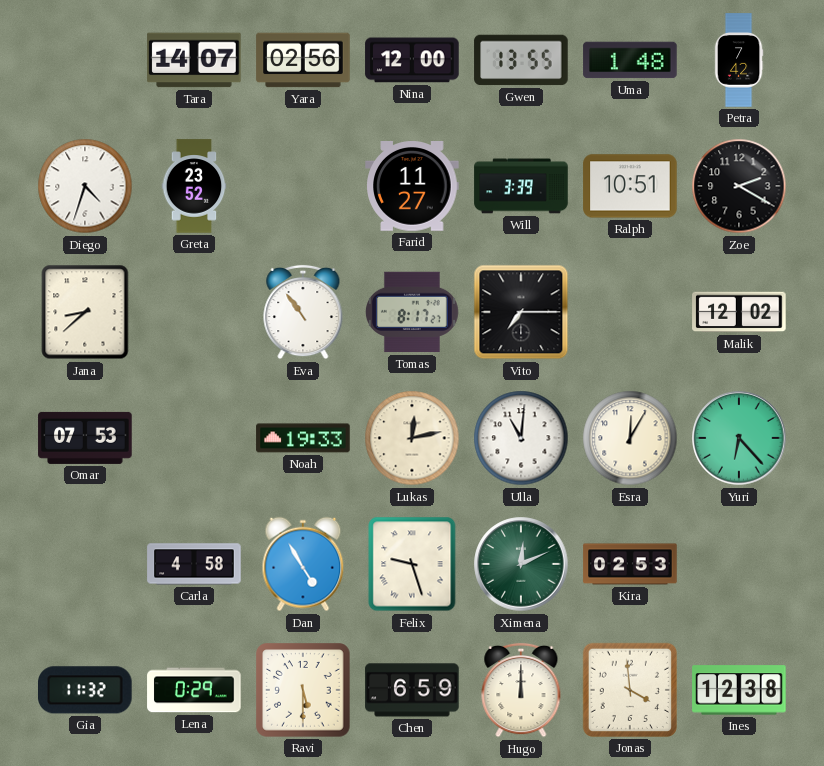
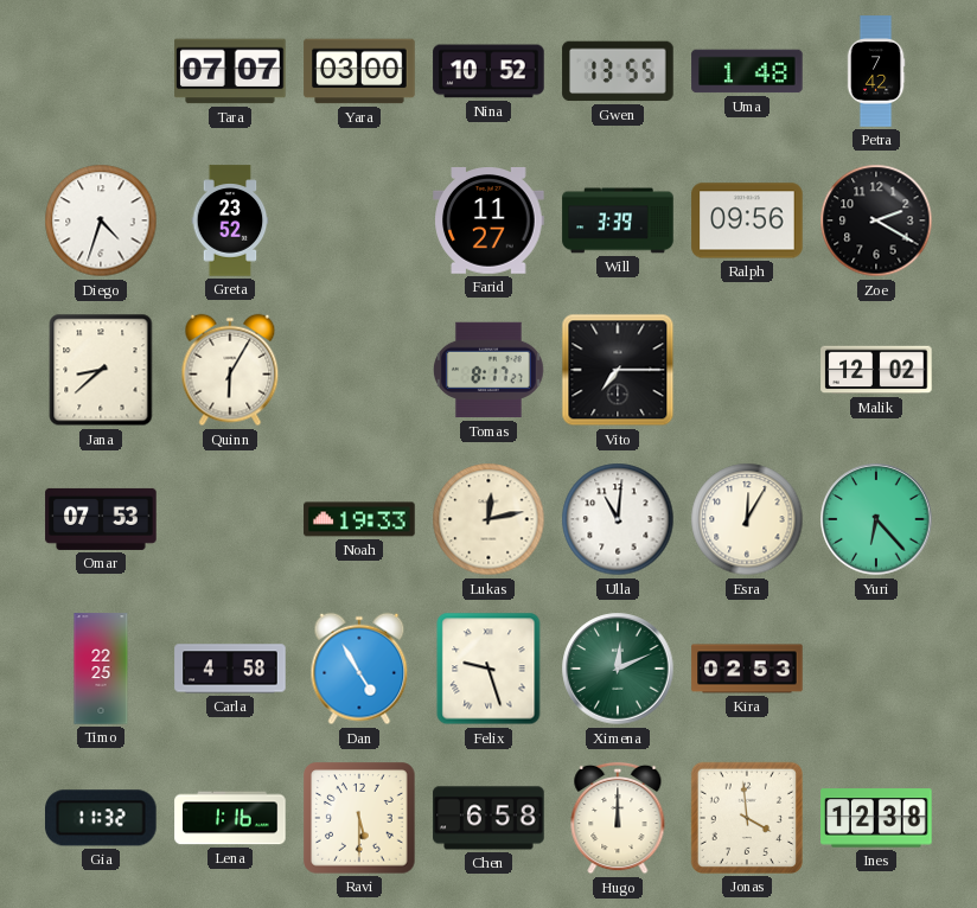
Tara: 14:07 -> 07:07 (230, 71)
Yara: 02:56 -> 03:00 (359, 71)
Nina: 12:00 -> 10:52 (489, 71)
Ralph: 10:51 -> 09:56 (747, 220)
Quinn: none -> 6:05 (230, 370)
Eva: 10:54 -> none (303, 312)
Timo: none -> 22:25 (101, 669)
Lena: 0:29 -> 1:16 (230, 818)
Chen: 6:59 -> 6:58 (489, 818)
